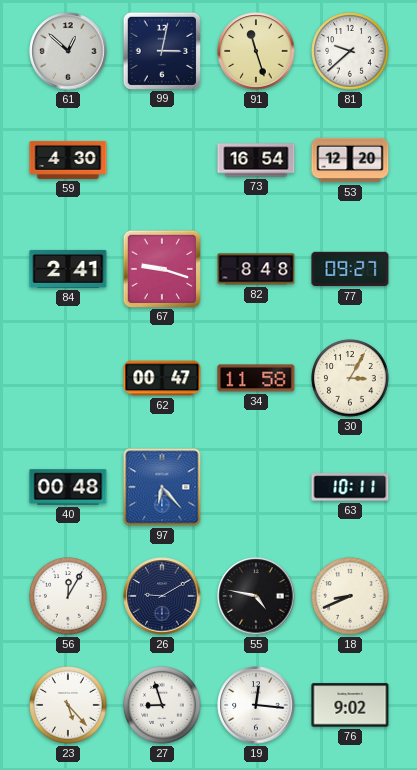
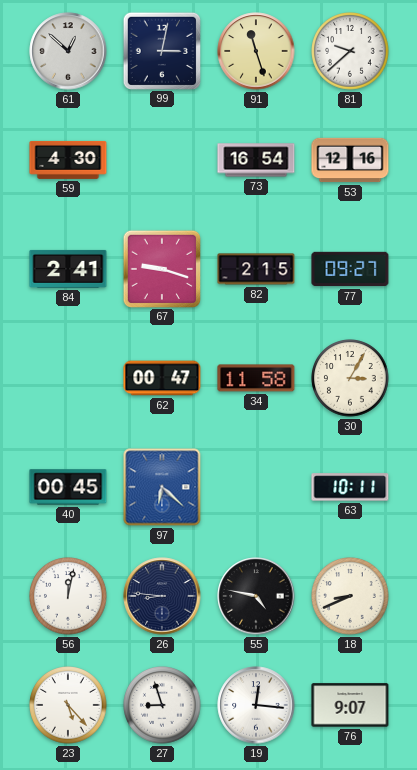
53: 12:20 -> 12:16 (350, 160)
82: 8:48 -> 2:15 (256, 269)
40: 00:48 -> 00:45 (68, 487)
97: 6:23 -> 6:22 (162, 487)
56: 12:05 -> 12:02 (68, 596)
26: 9:10 -> 8:46 (162, 596)
76: 9:02 -> 9:07 (350, 705)
